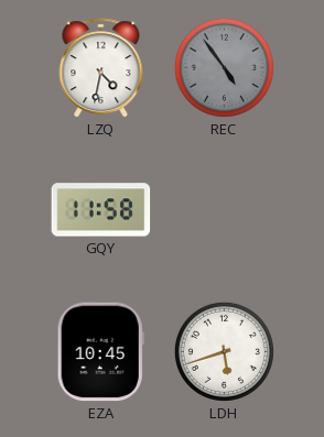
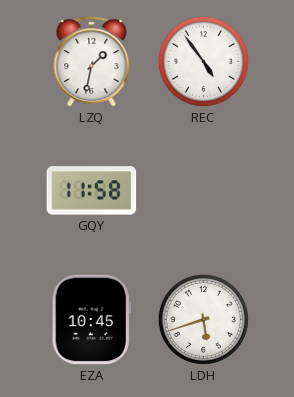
LZQ: 4:32 -> 1:32 (92, 62)
REC dial: grey -> white (203, 61)
